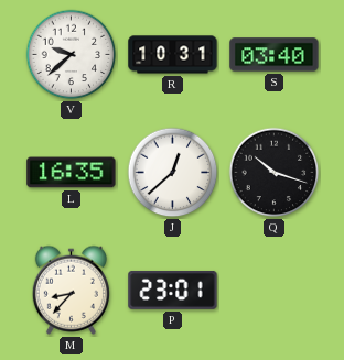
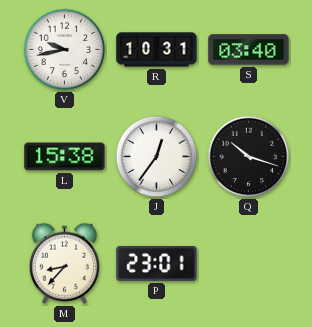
V: 9:38 -> 9:43 (65, 50)
L: 16:35 -> 15:38 (65, 157)
J: 12:38 -> 12:36 (157, 157)
